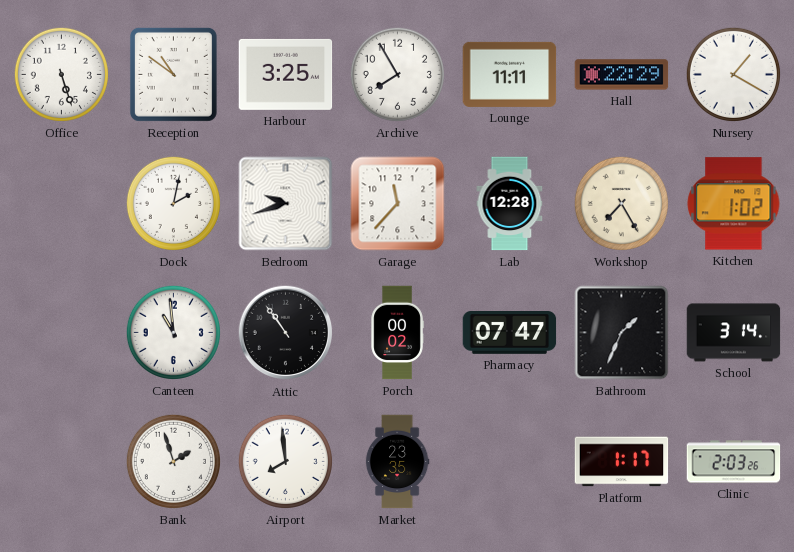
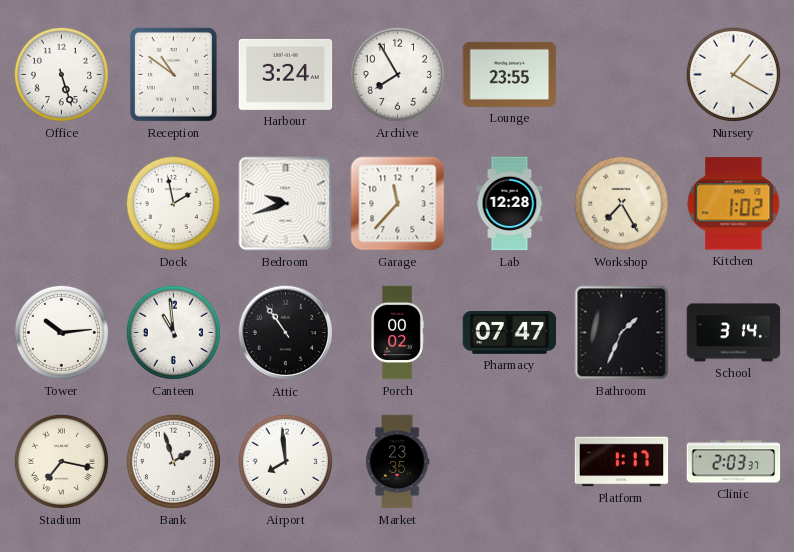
Harbour: 3:25 -> 3:24 (286, 74)
Lounge: 11:11 -> 23:55 (510, 74)
Hall: 22:29 -> none (622, 75)
Dock: 2:02 -> 1:58 (173, 203)
Tower: none -> 10:14 (61, 332)
Stadium: none -> 7:17 (61, 461)
Clinic: 2:03:26 -> 2:03:37 (734, 462)
